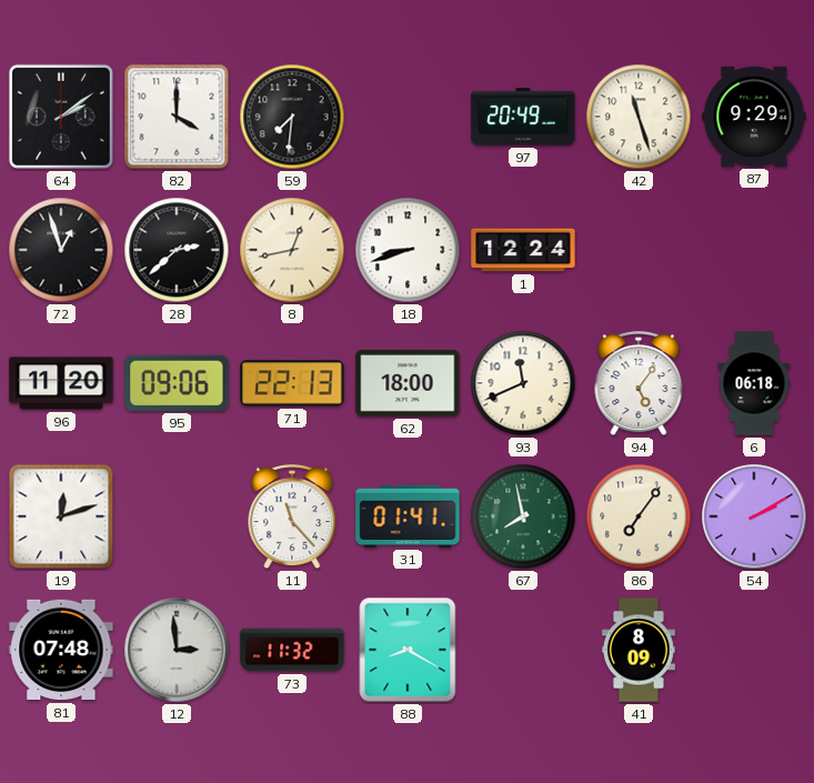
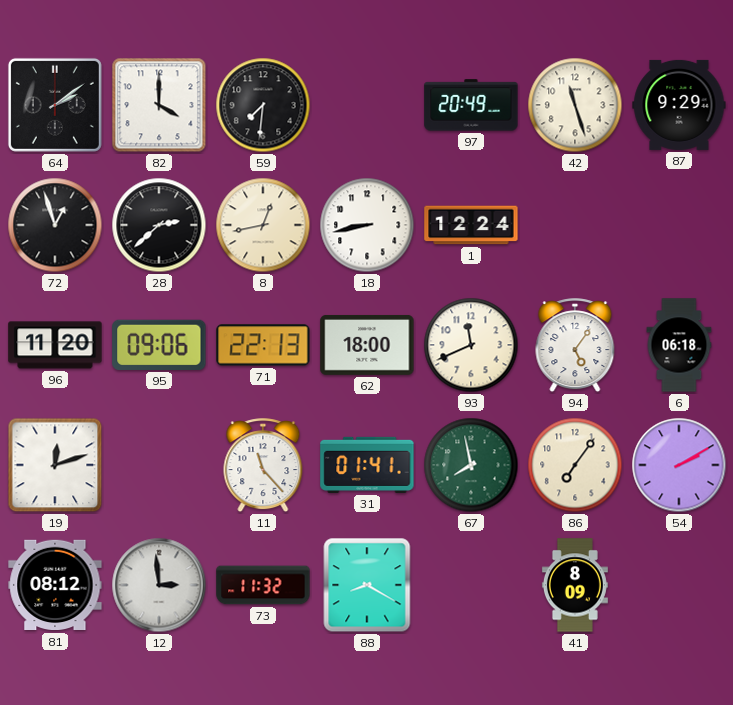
18: 8:42 -> 8:43 (367, 225)
81: 07:48 -> 08:12 (55, 585)
